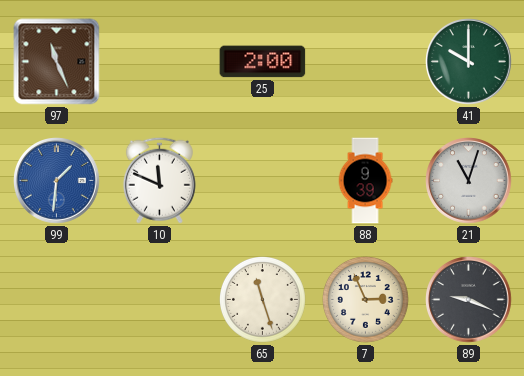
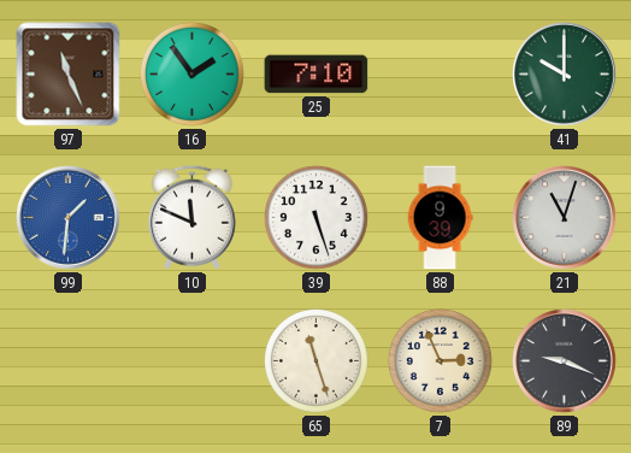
16: none -> 1:54 (193, 75)
25: 2:00 -> 7:10 (317, 75)
39: none -> 5:27 (317, 218)
